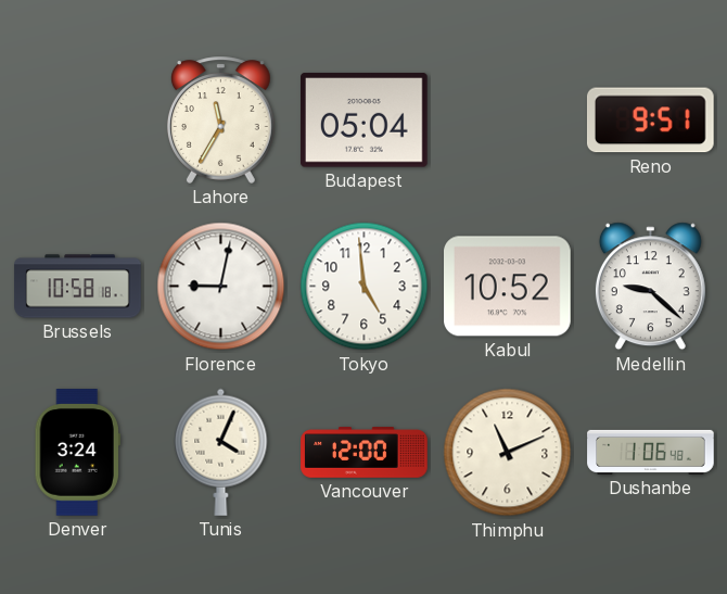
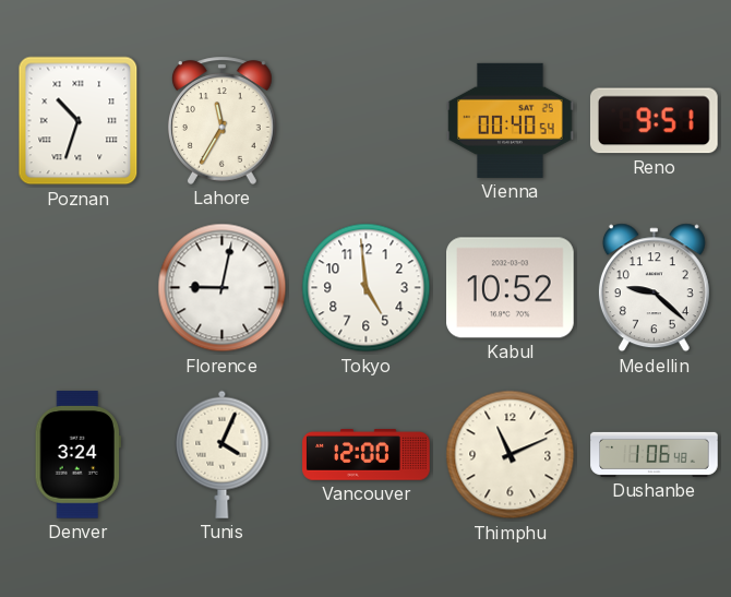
Poznan: none -> 10:33 (79, 121)
Budapest: 05:04 -> none (365, 121)
Vienna: none -> 00:40 (511, 120)
Brussels: 10:58 -> none (78, 287)
